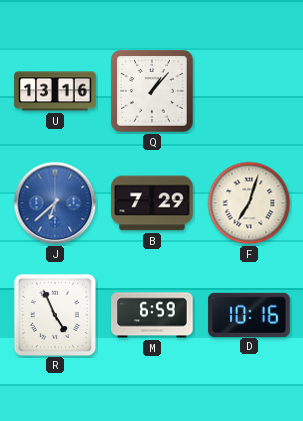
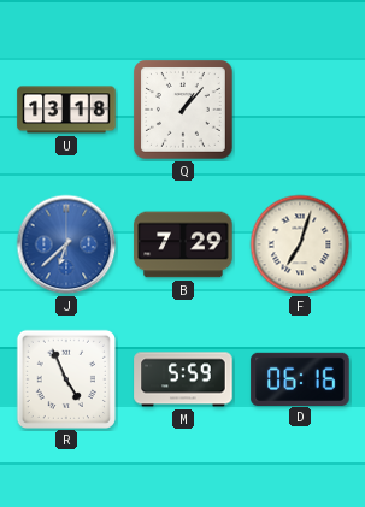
U: 13:16 -> 13:18 (66, 110)
M: 6:59 -> 5:59 (183, 379)
D: 10:16 -> 06:16 (300, 378)
